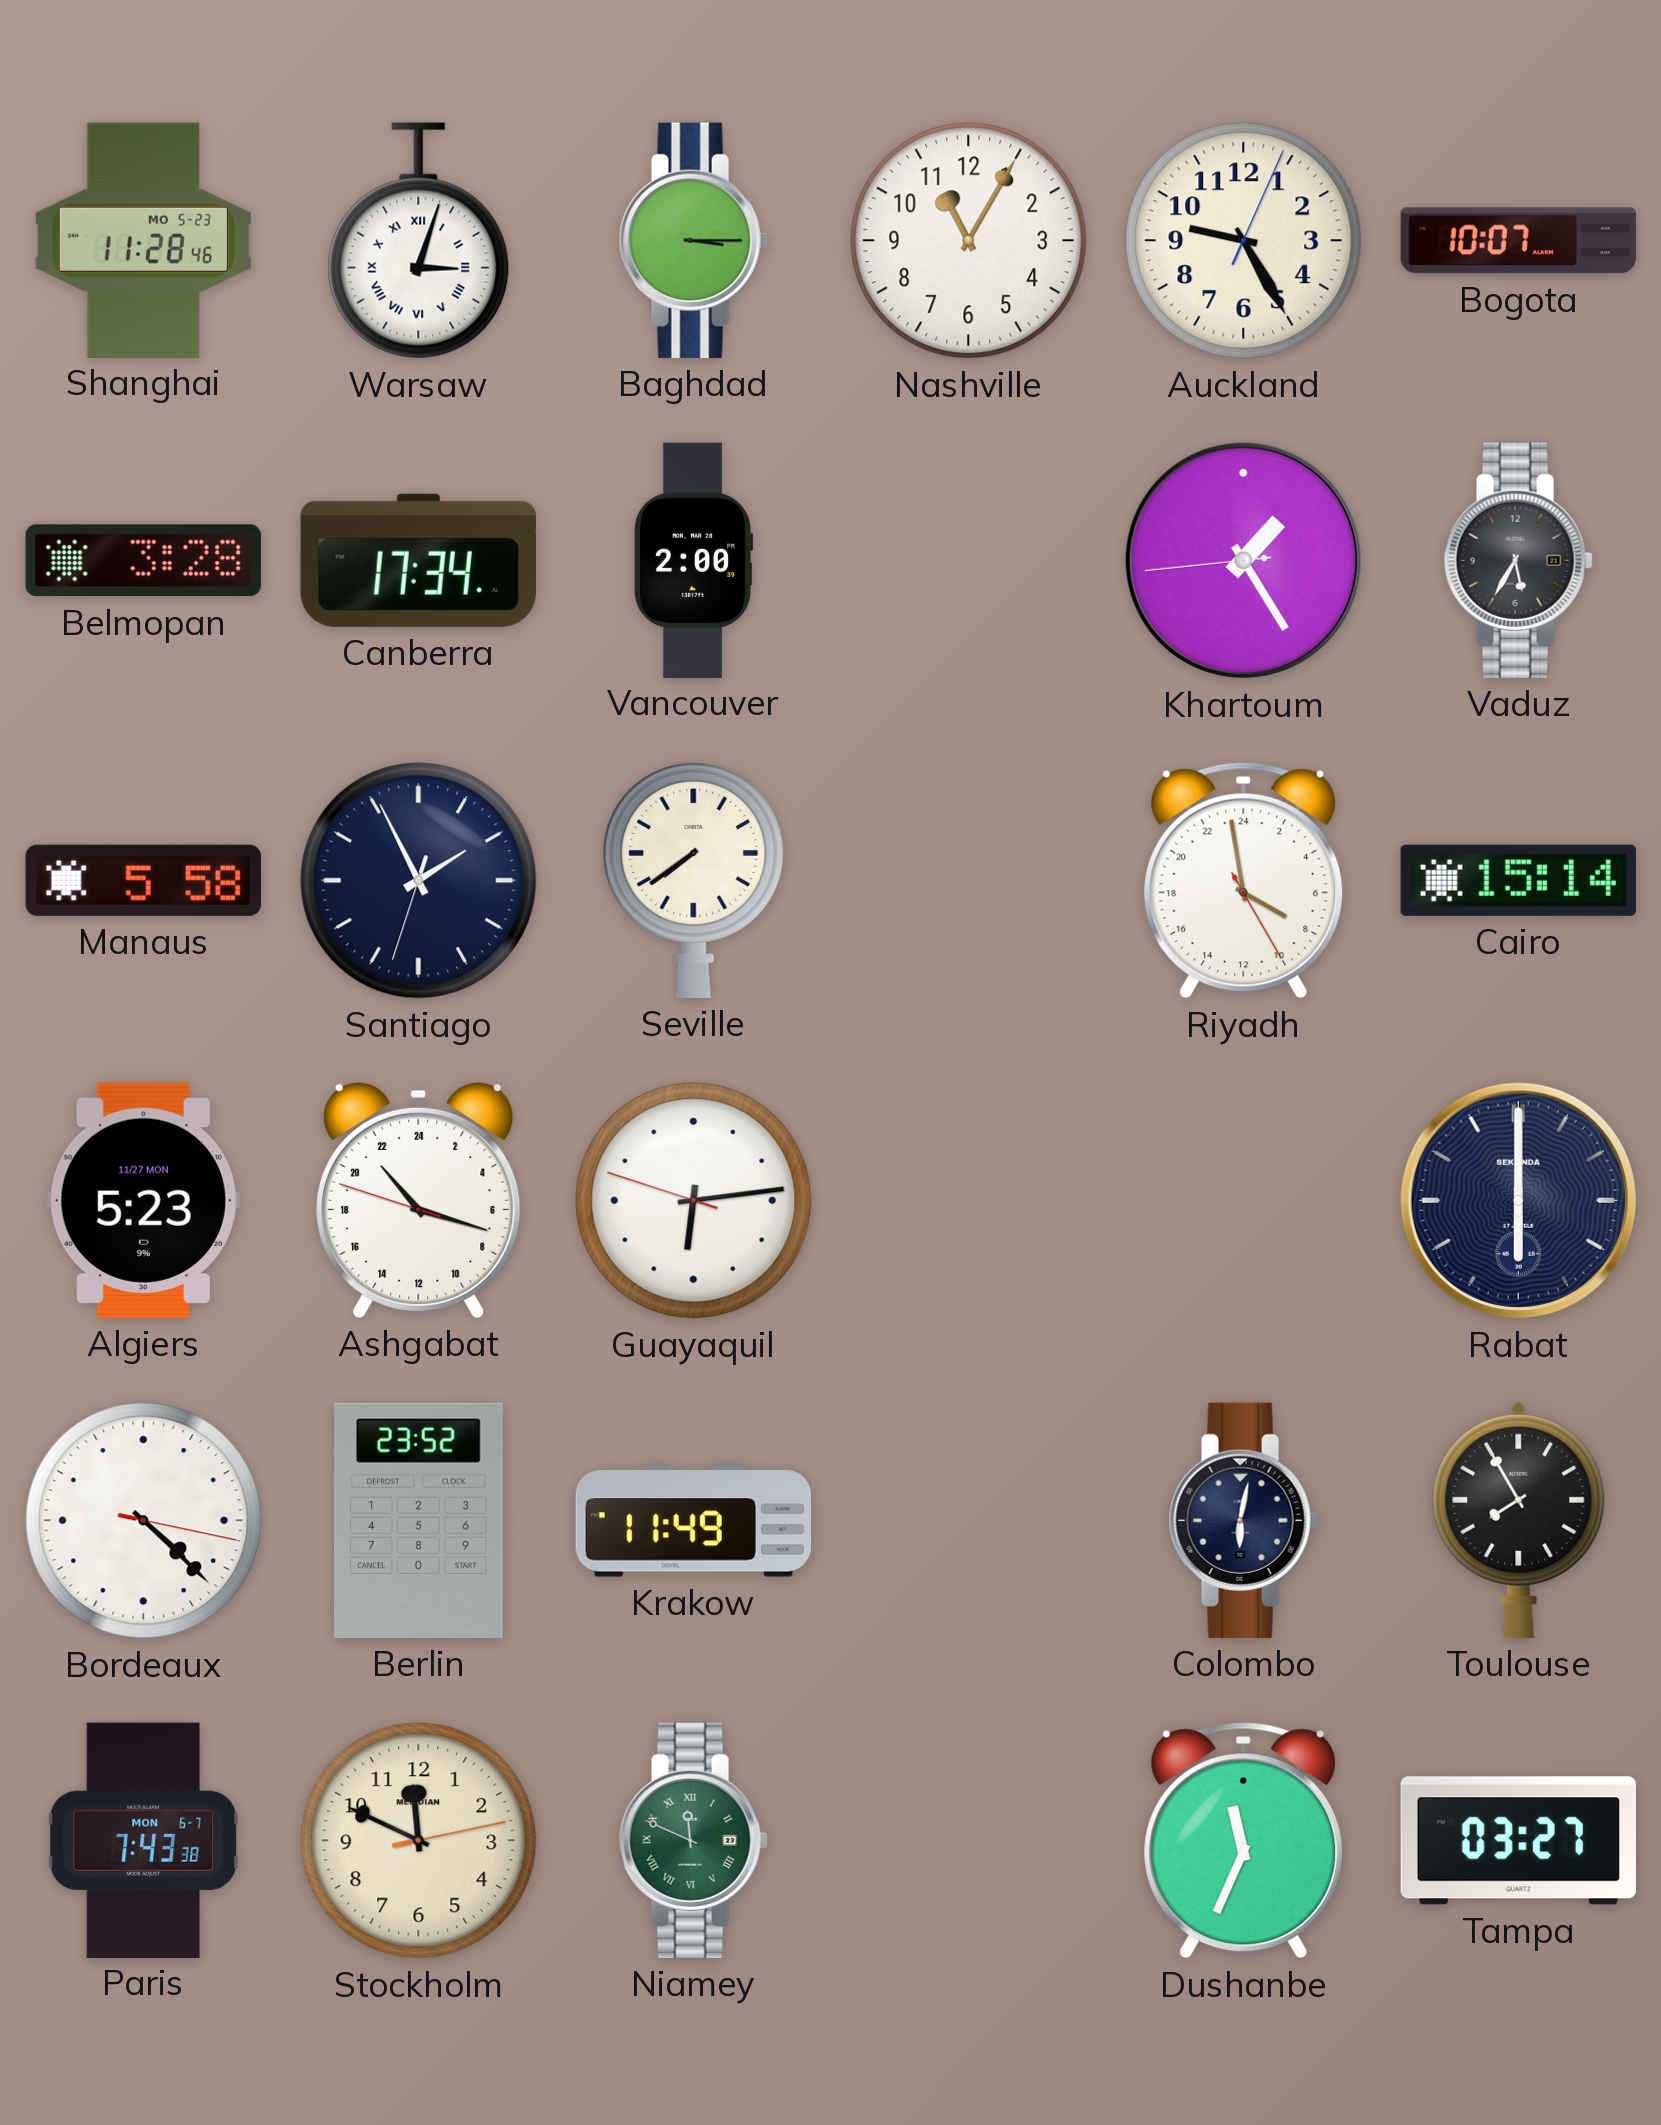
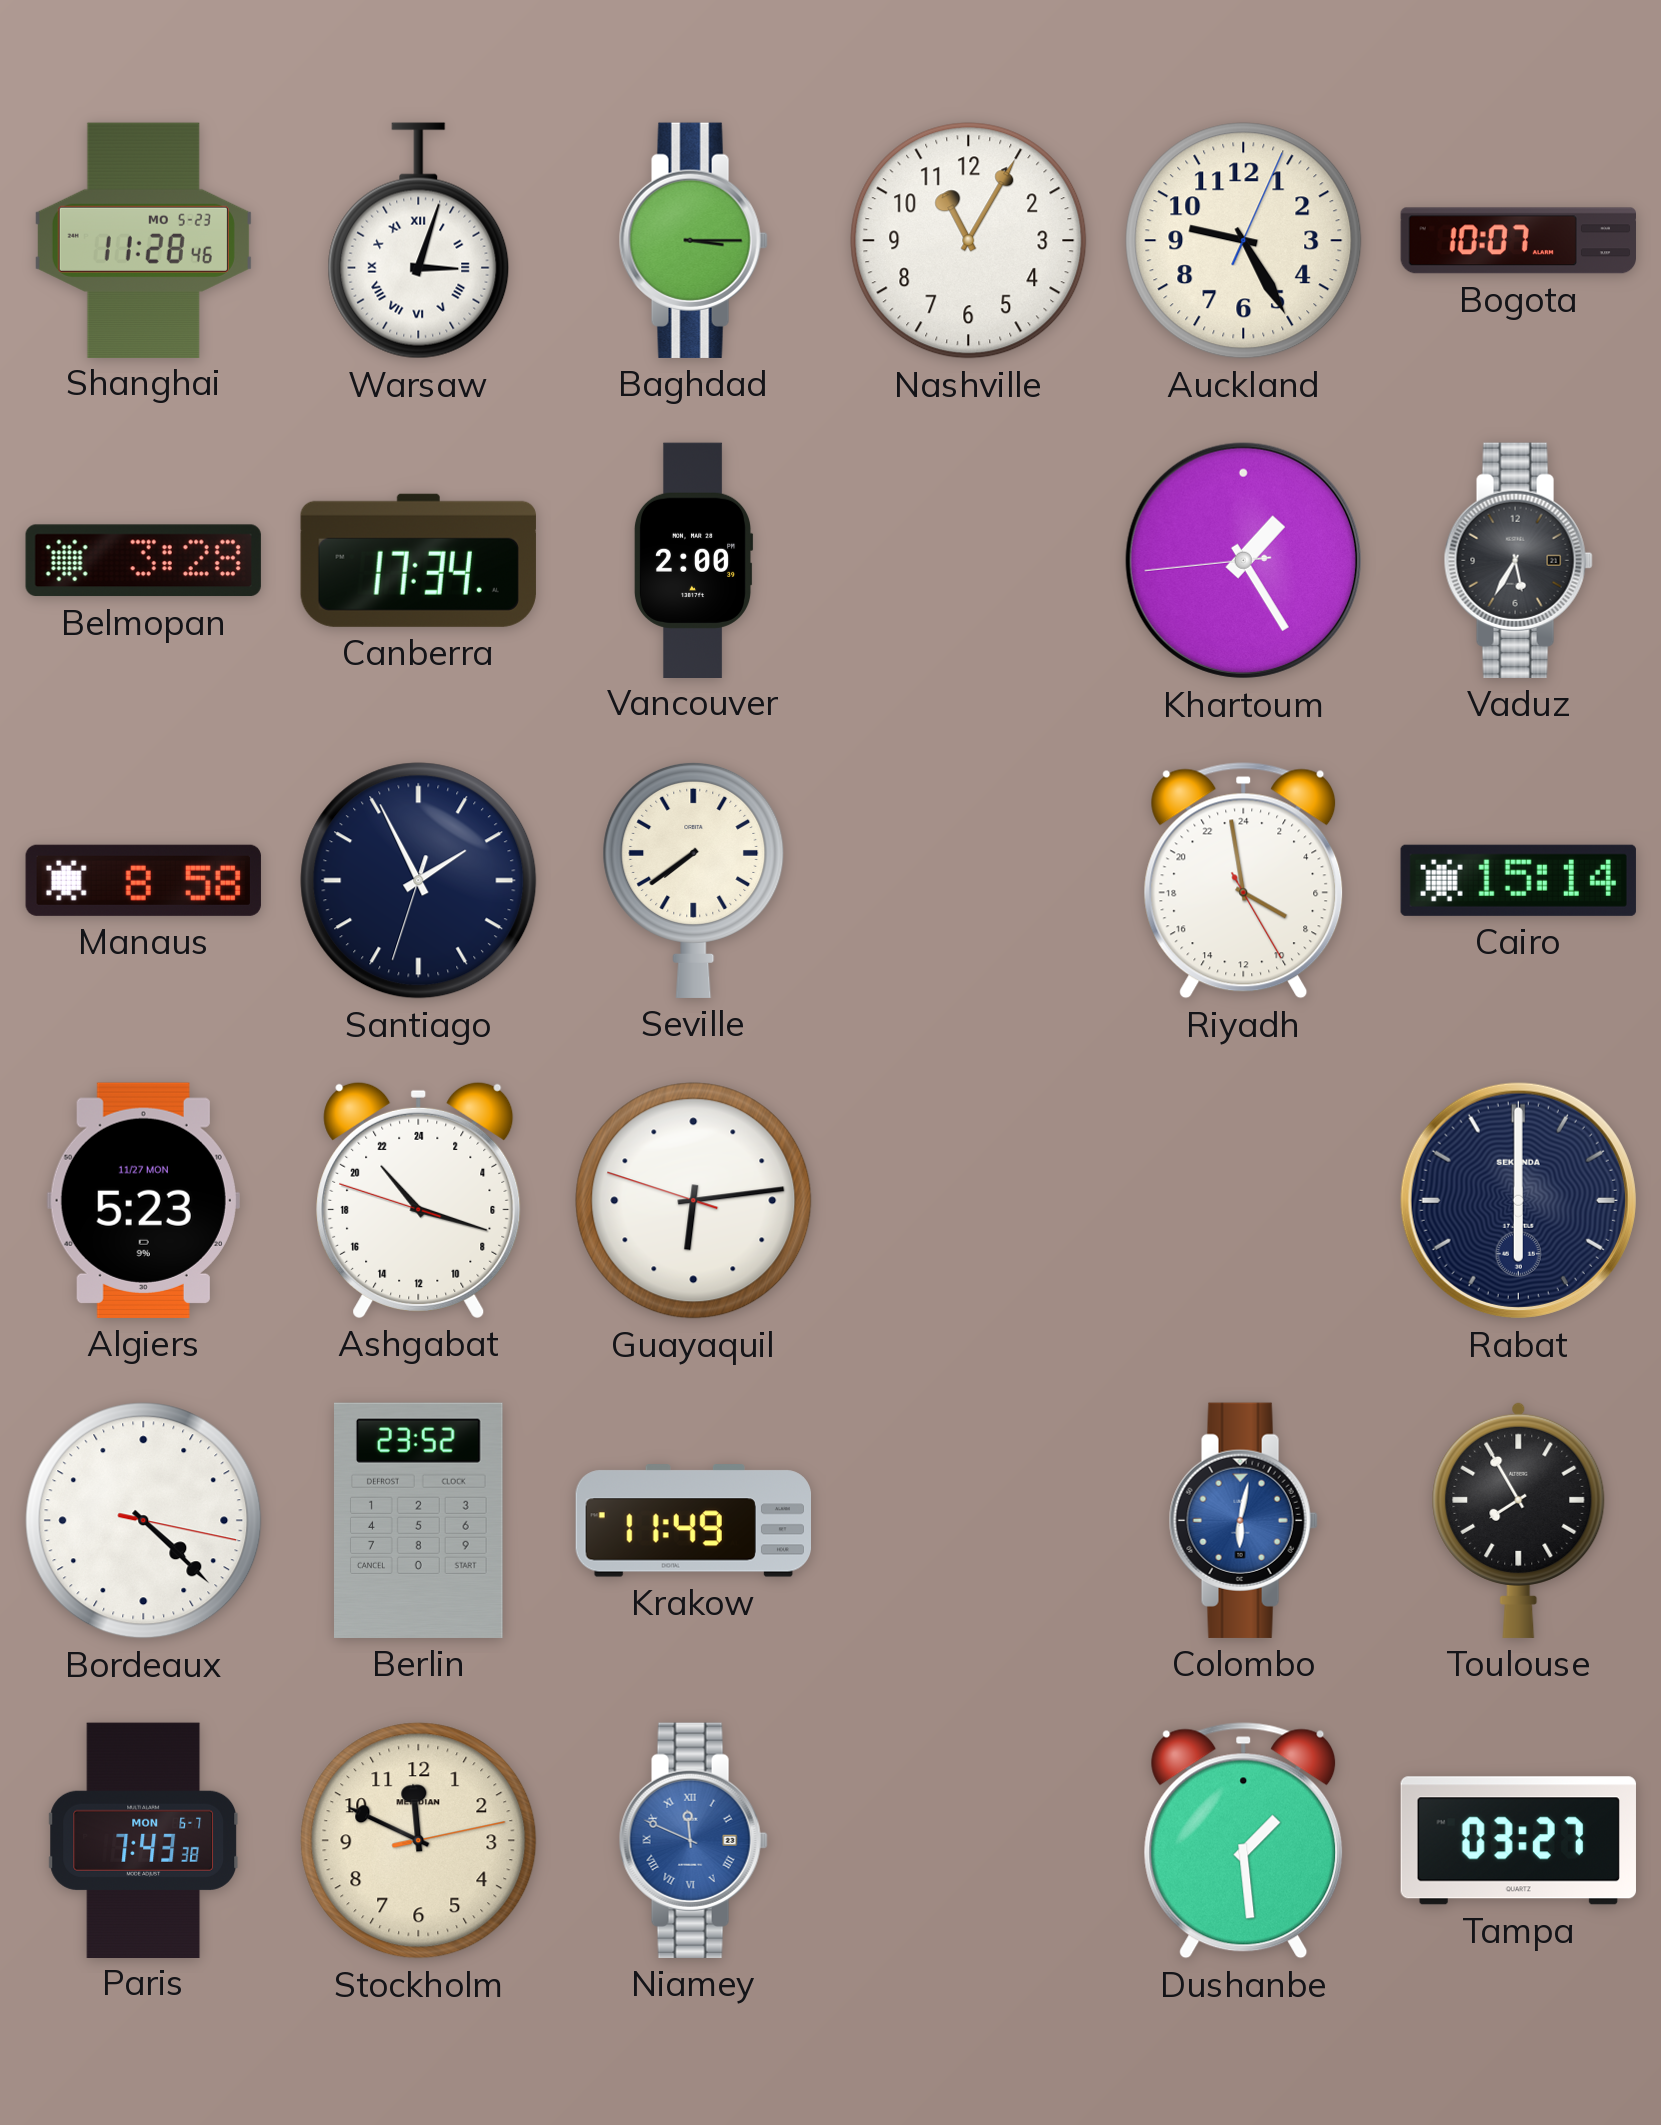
Manaus: 5:58 -> 8:58 (143, 880)
Colombo dial: navy -> blue (1243, 1520)
Niamey dial: green -> blue (693, 1840)
Dushanbe: 11:34 -> 1:29 (1244, 1841)
